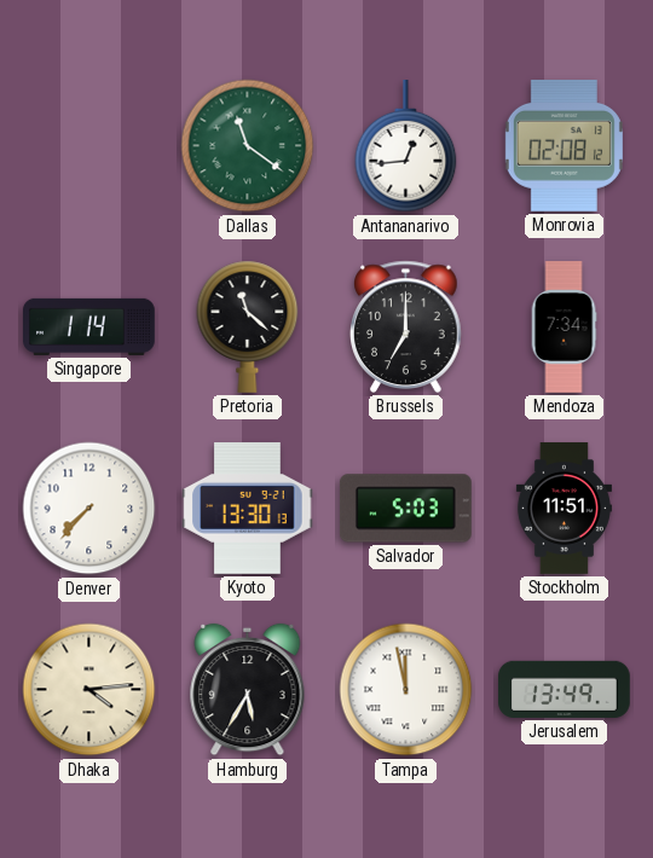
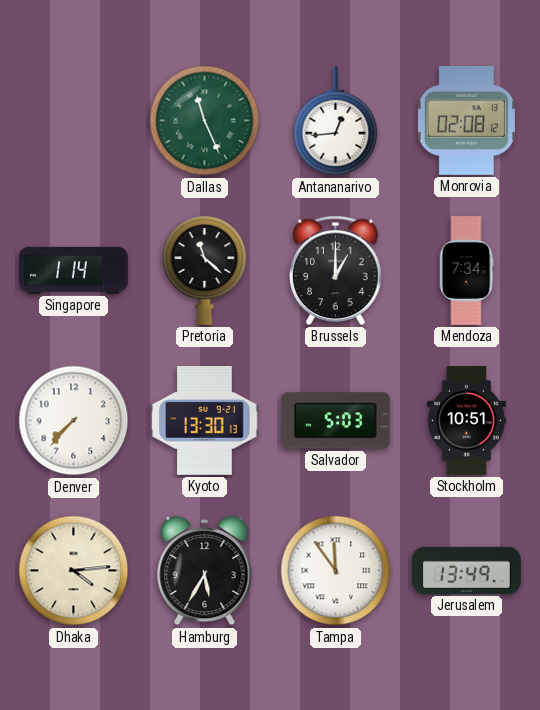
Dallas: 11:21 -> 11:26 (205, 121)
Brussels: 7:00 -> 1:00 (336, 270)
Stockholm: 11:51 -> 10:51 (466, 421)
Tampa: 11:58 -> 11:54 (336, 571)
